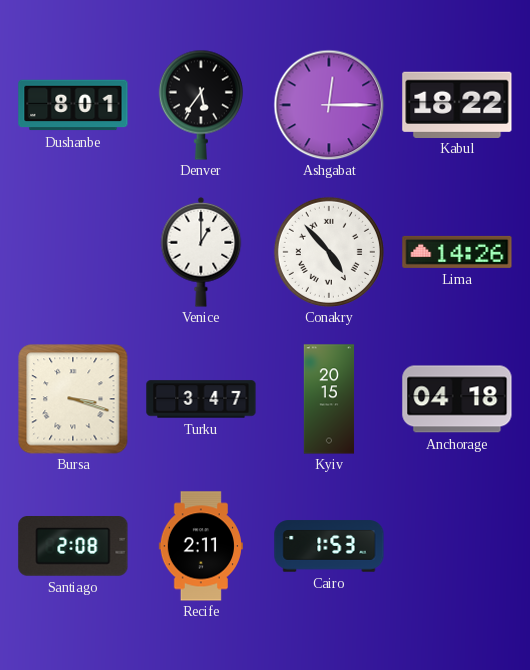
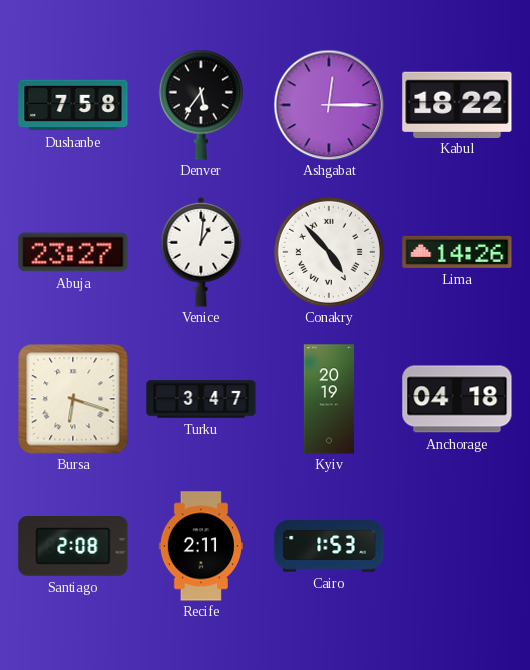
Dushanbe: 8:01 -> 7:58 (73, 105)
Abuja: none -> 23:27 (73, 252)
Venice: 1:00 -> 1:01 (201, 252)
Bursa: 3:18 -> 6:18 (73, 399)
Kyiv: 20:15 -> 20:19 (329, 399)
